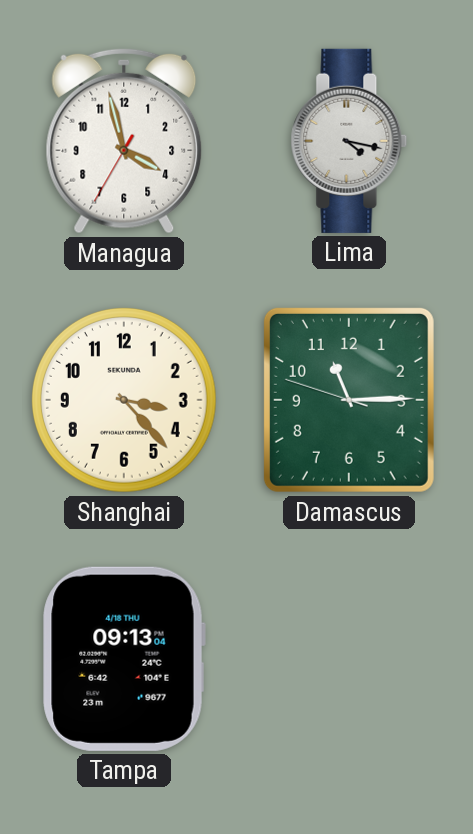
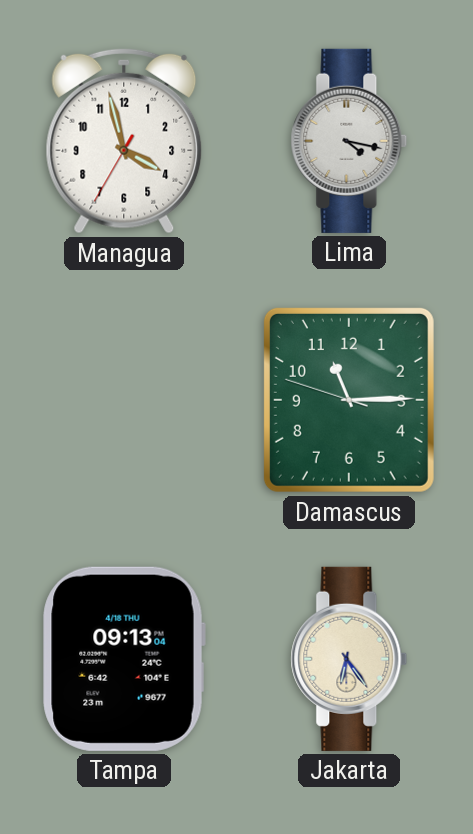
Shanghai: 3:23 -> none (125, 400)
Jakarta: none -> 6:24 (349, 659)
